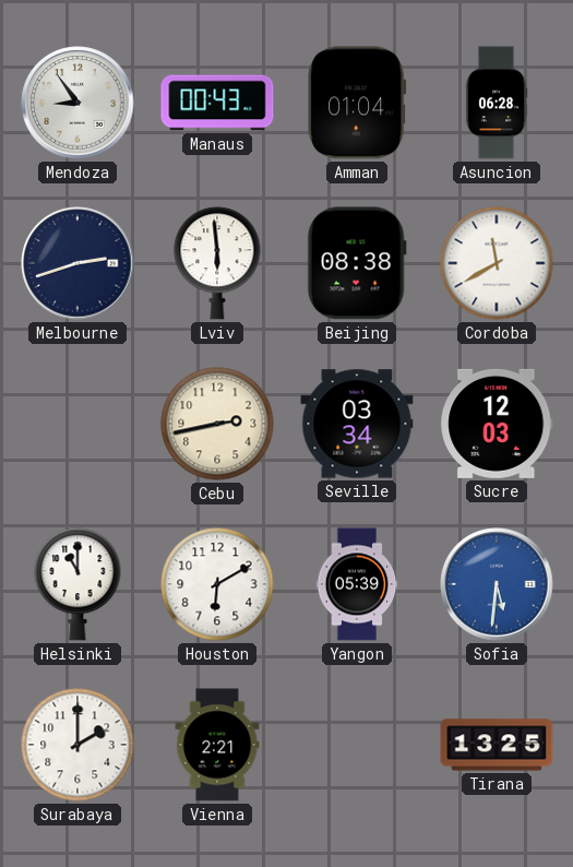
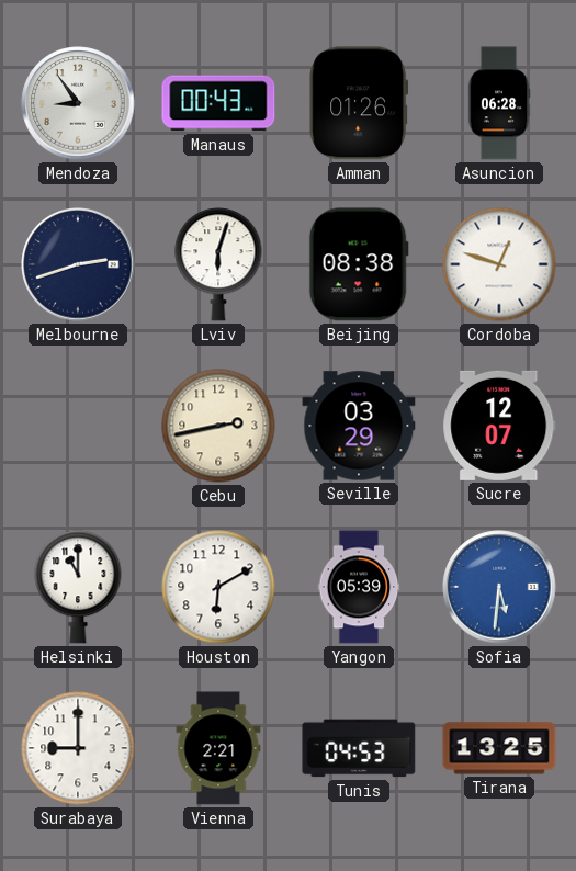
Amman: 01:04 -> 01:26 (359, 103)
Lviv: 5:59 -> 6:03 (218, 264)
Cordoba: 11:40 -> 12:48 (499, 264)
Seville: 03:34 -> 03:29 (359, 426)
Sucre: 12:03 -> 12:07 (499, 426)
Surabaya: 2:00 -> 9:00 (78, 748)
Tunis: none -> 04:53 (359, 748)
